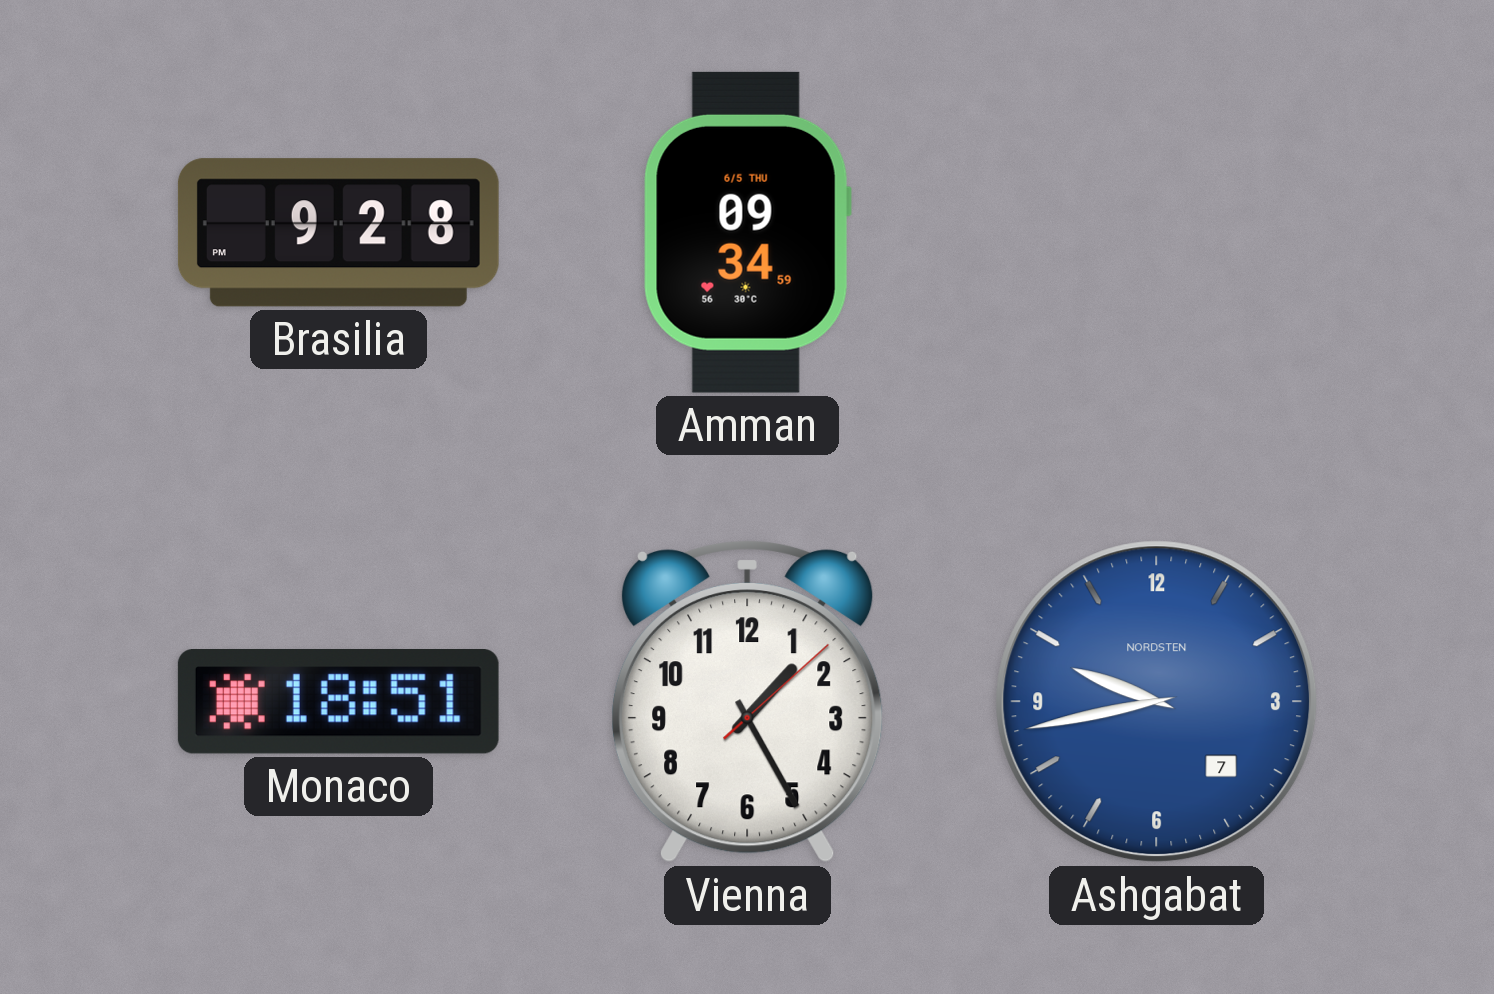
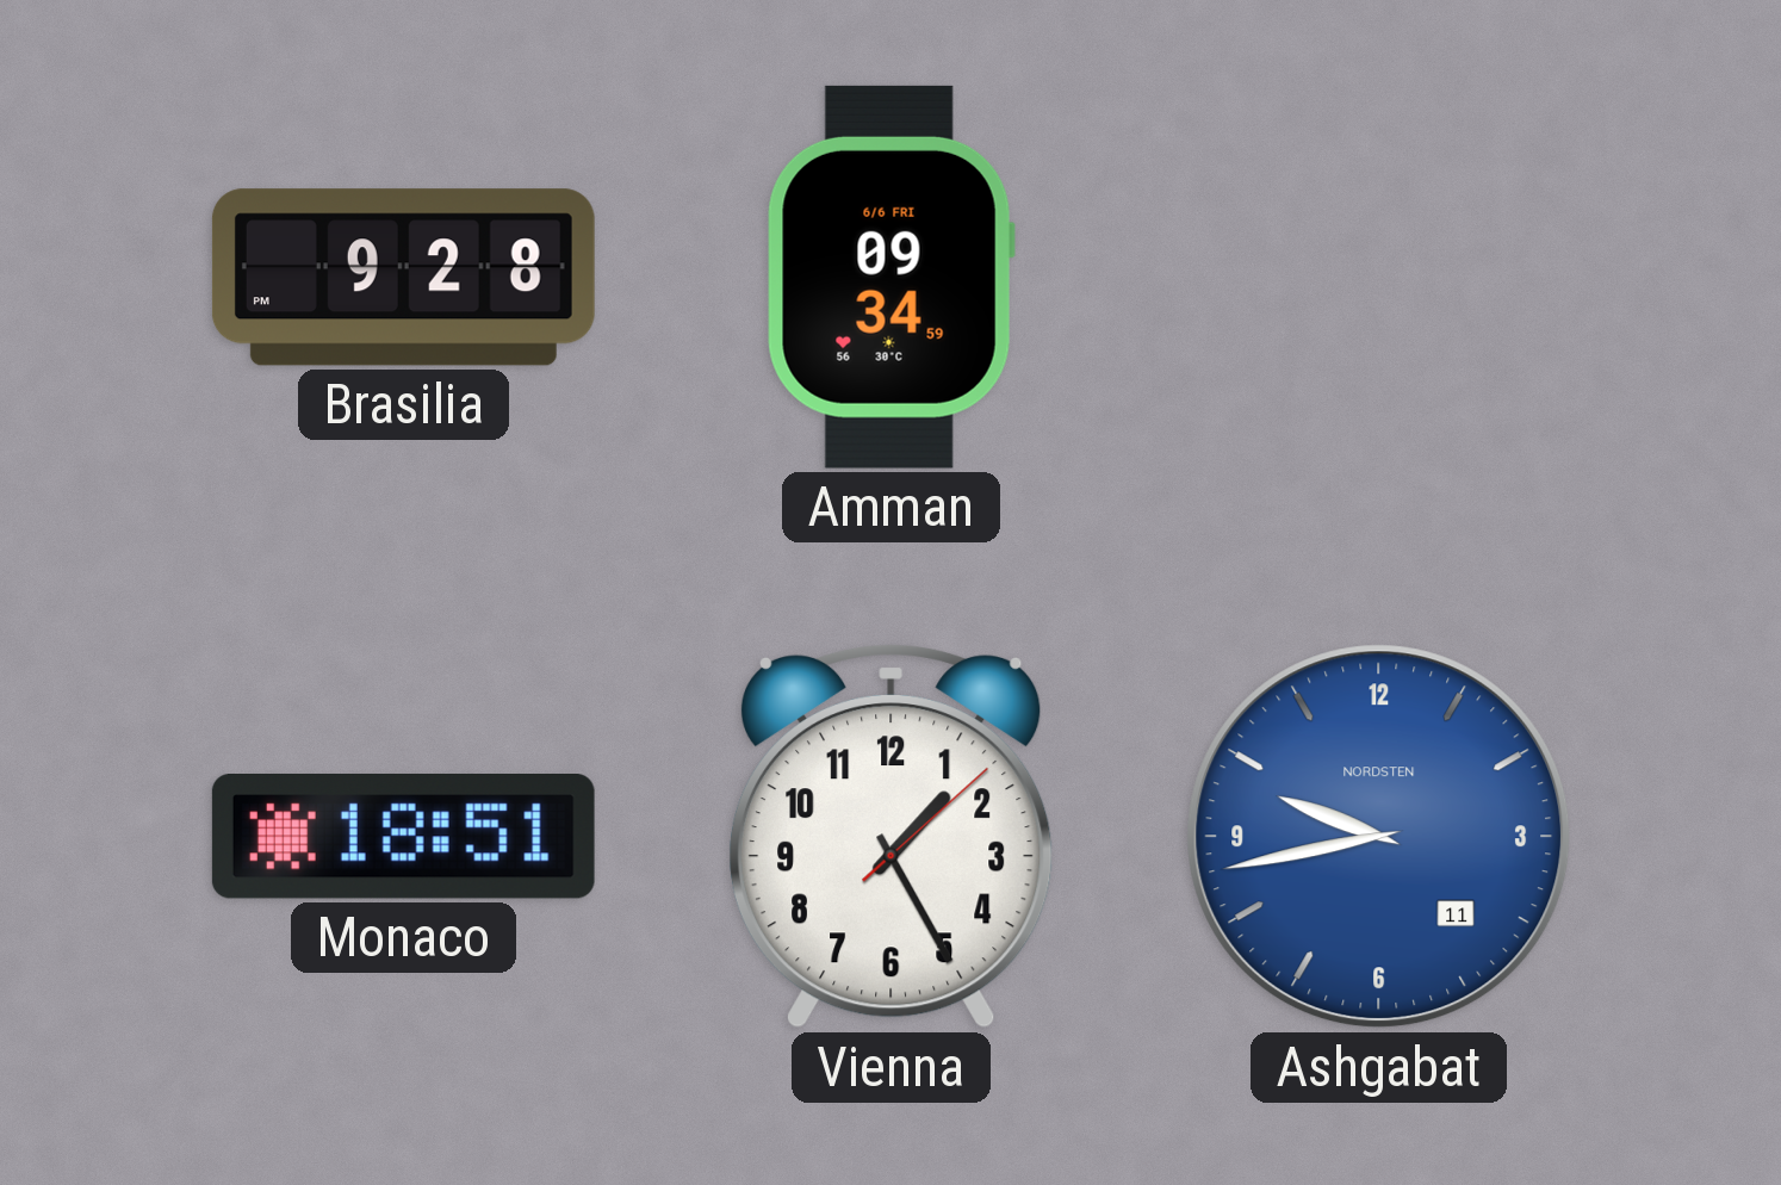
Amman date: 6/5 THU -> 6/6 FRI (890, 277)
Ashgabat date: 7 -> 11 (1379, 837)
